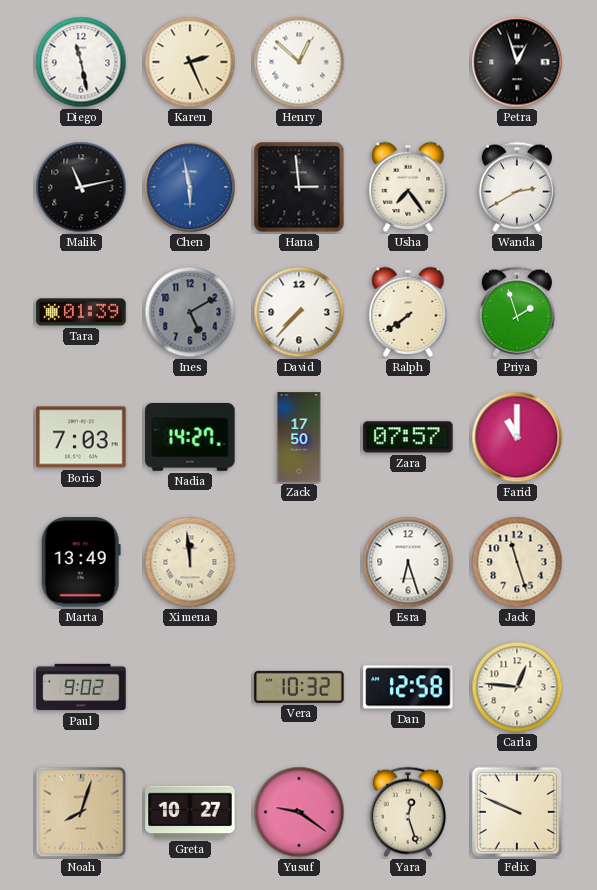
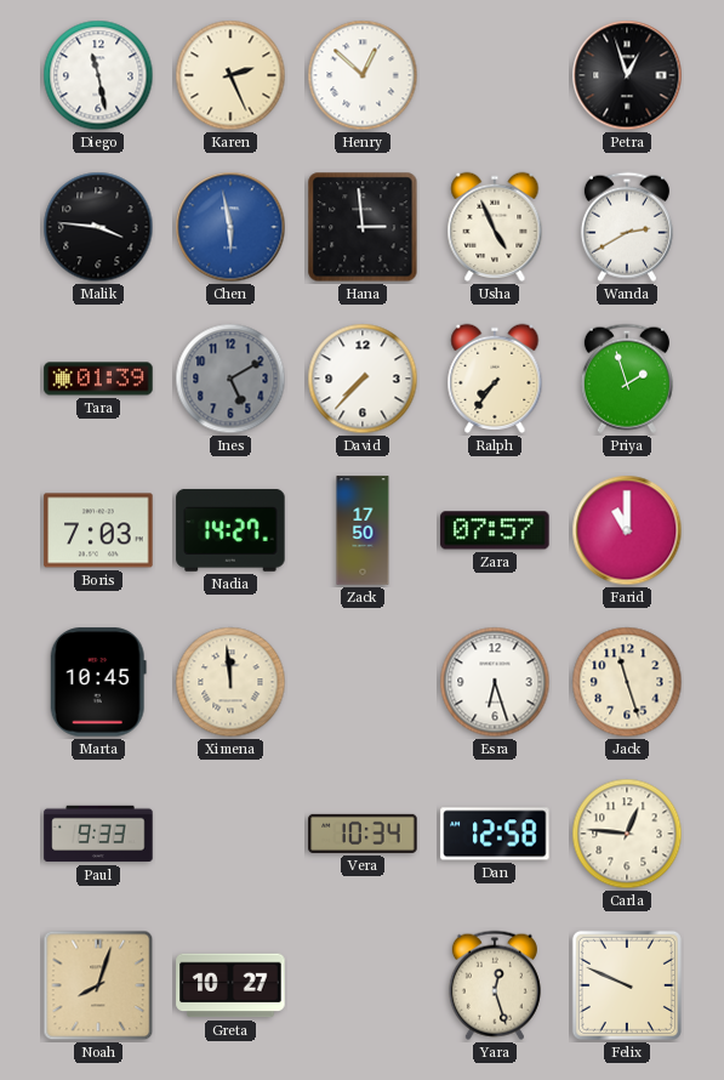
Malik: 11:13 -> 3:46 (98, 227)
Usha: 7:24 -> 4:56 (495, 227)
Ralph: 7:39 -> 7:36 (495, 379)
Marta: 13:49 -> 10:45 (98, 682)
Paul: 9:02 -> 9:33 (98, 834)
Vera: 10:32 -> 10:34 (363, 834)
Yusuf: 9:21 -> none (299, 812)
